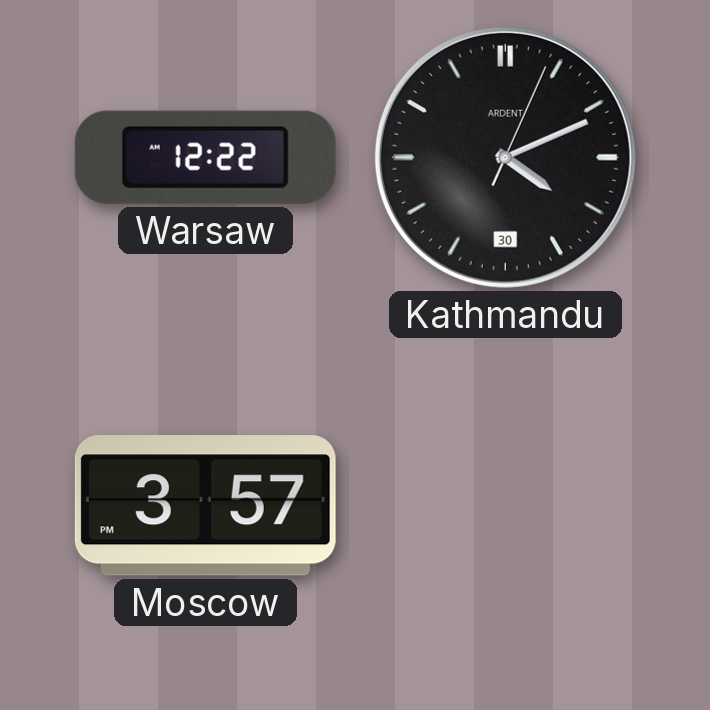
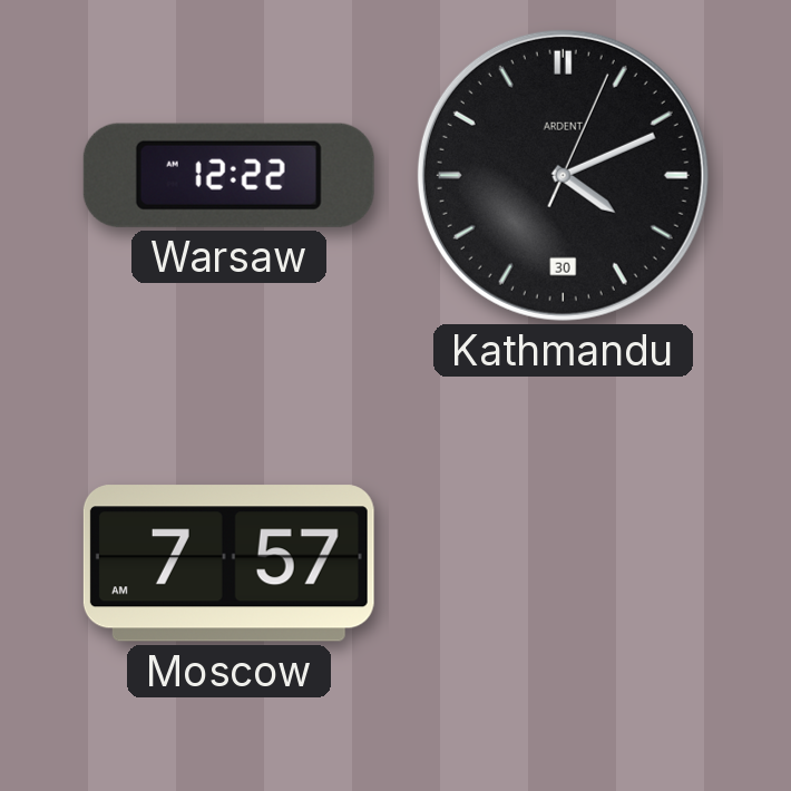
Moscow: 3:57 -> 7:57 (228, 564)
